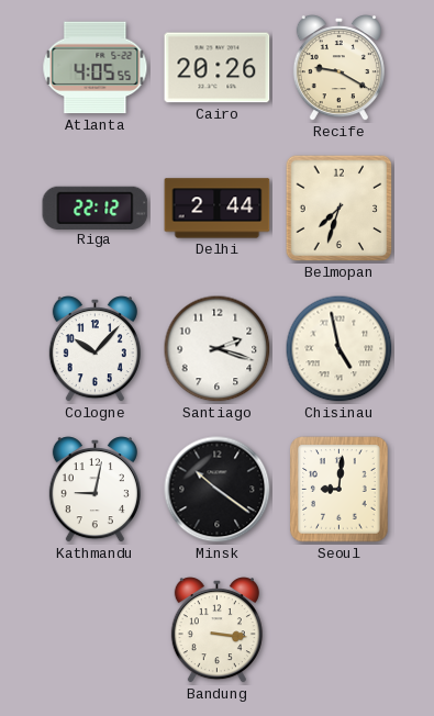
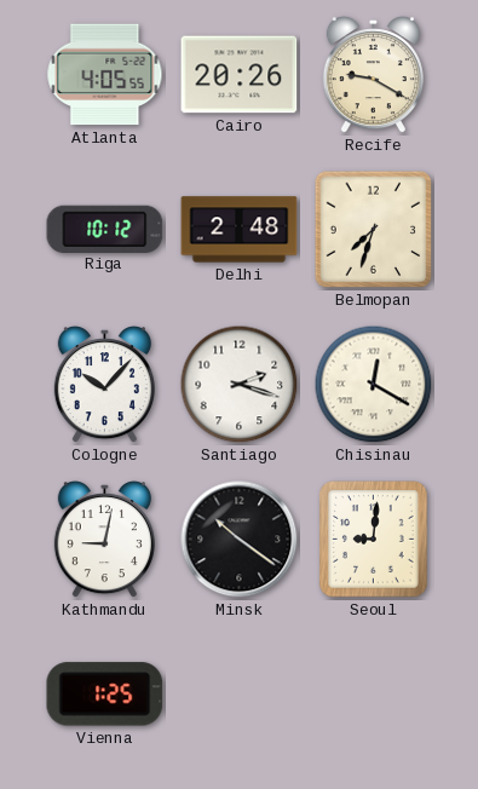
Riga: 22:12 -> 10:12 (105, 229)
Delhi: 2:44 -> 2:48 (240, 230)
Chisinau: 4:58 -> 12:20 (374, 385)
Vienna: none -> 1:25 (105, 695)
Bandung: 3:16 -> none (216, 630)
